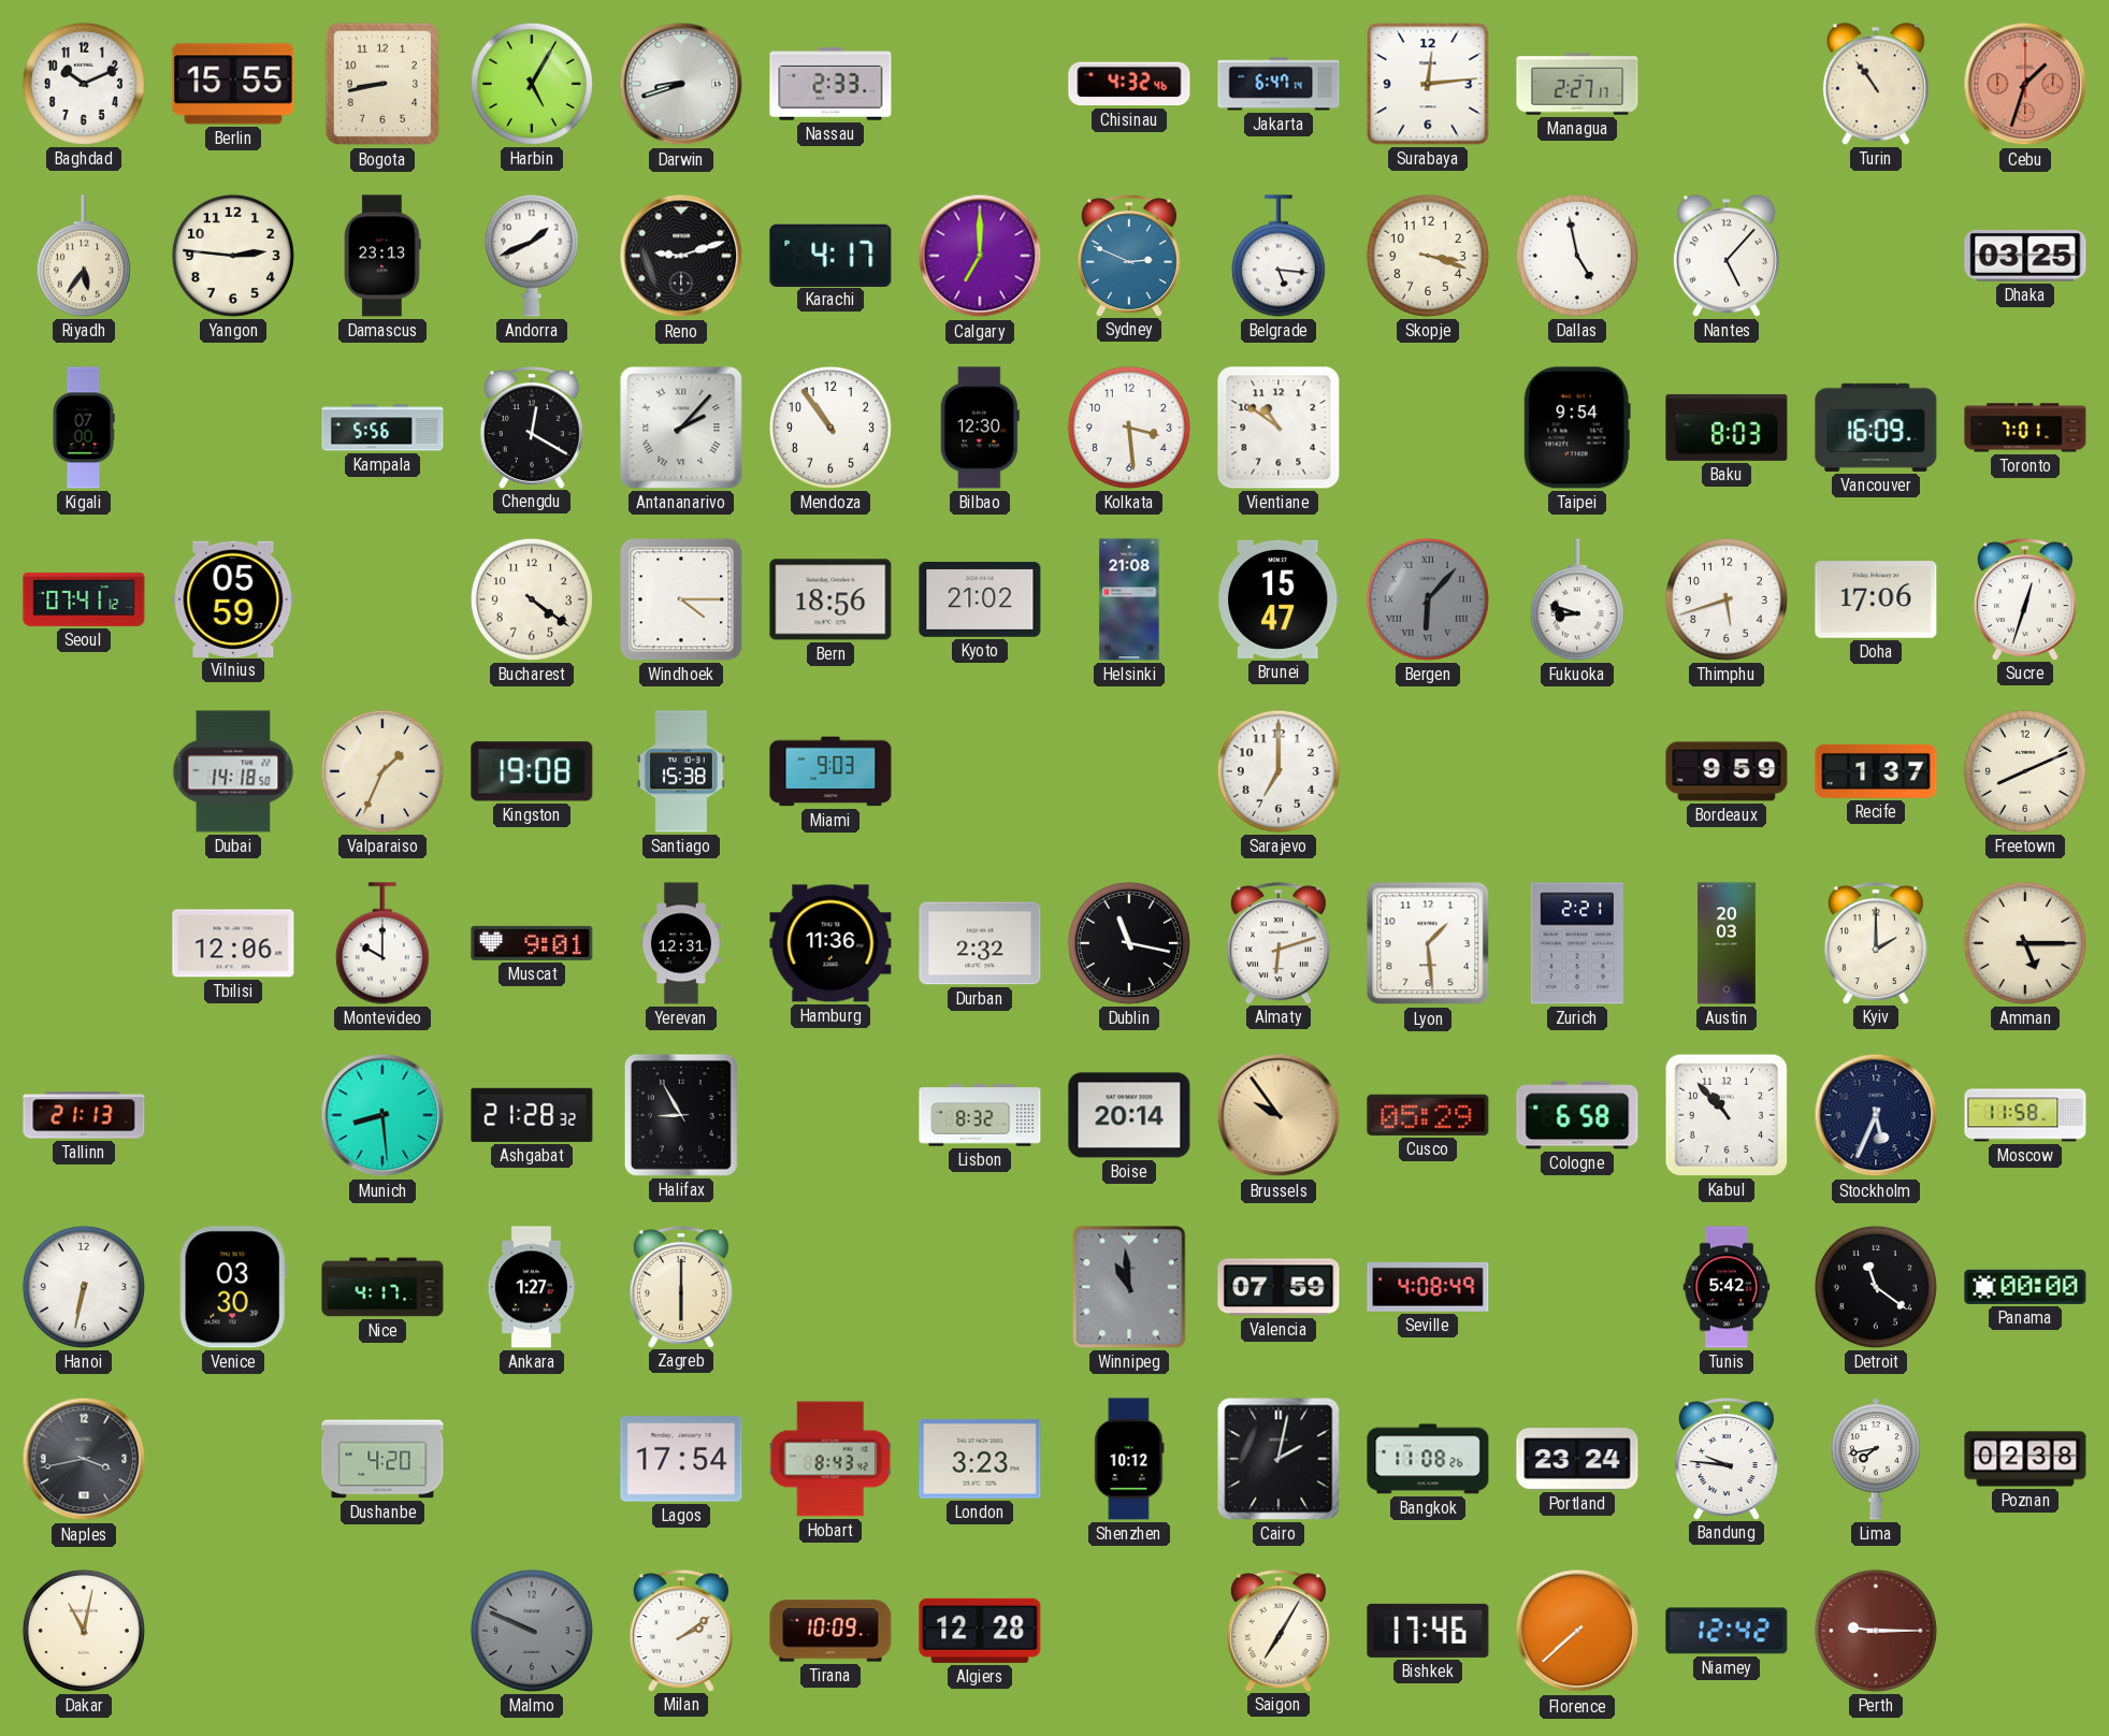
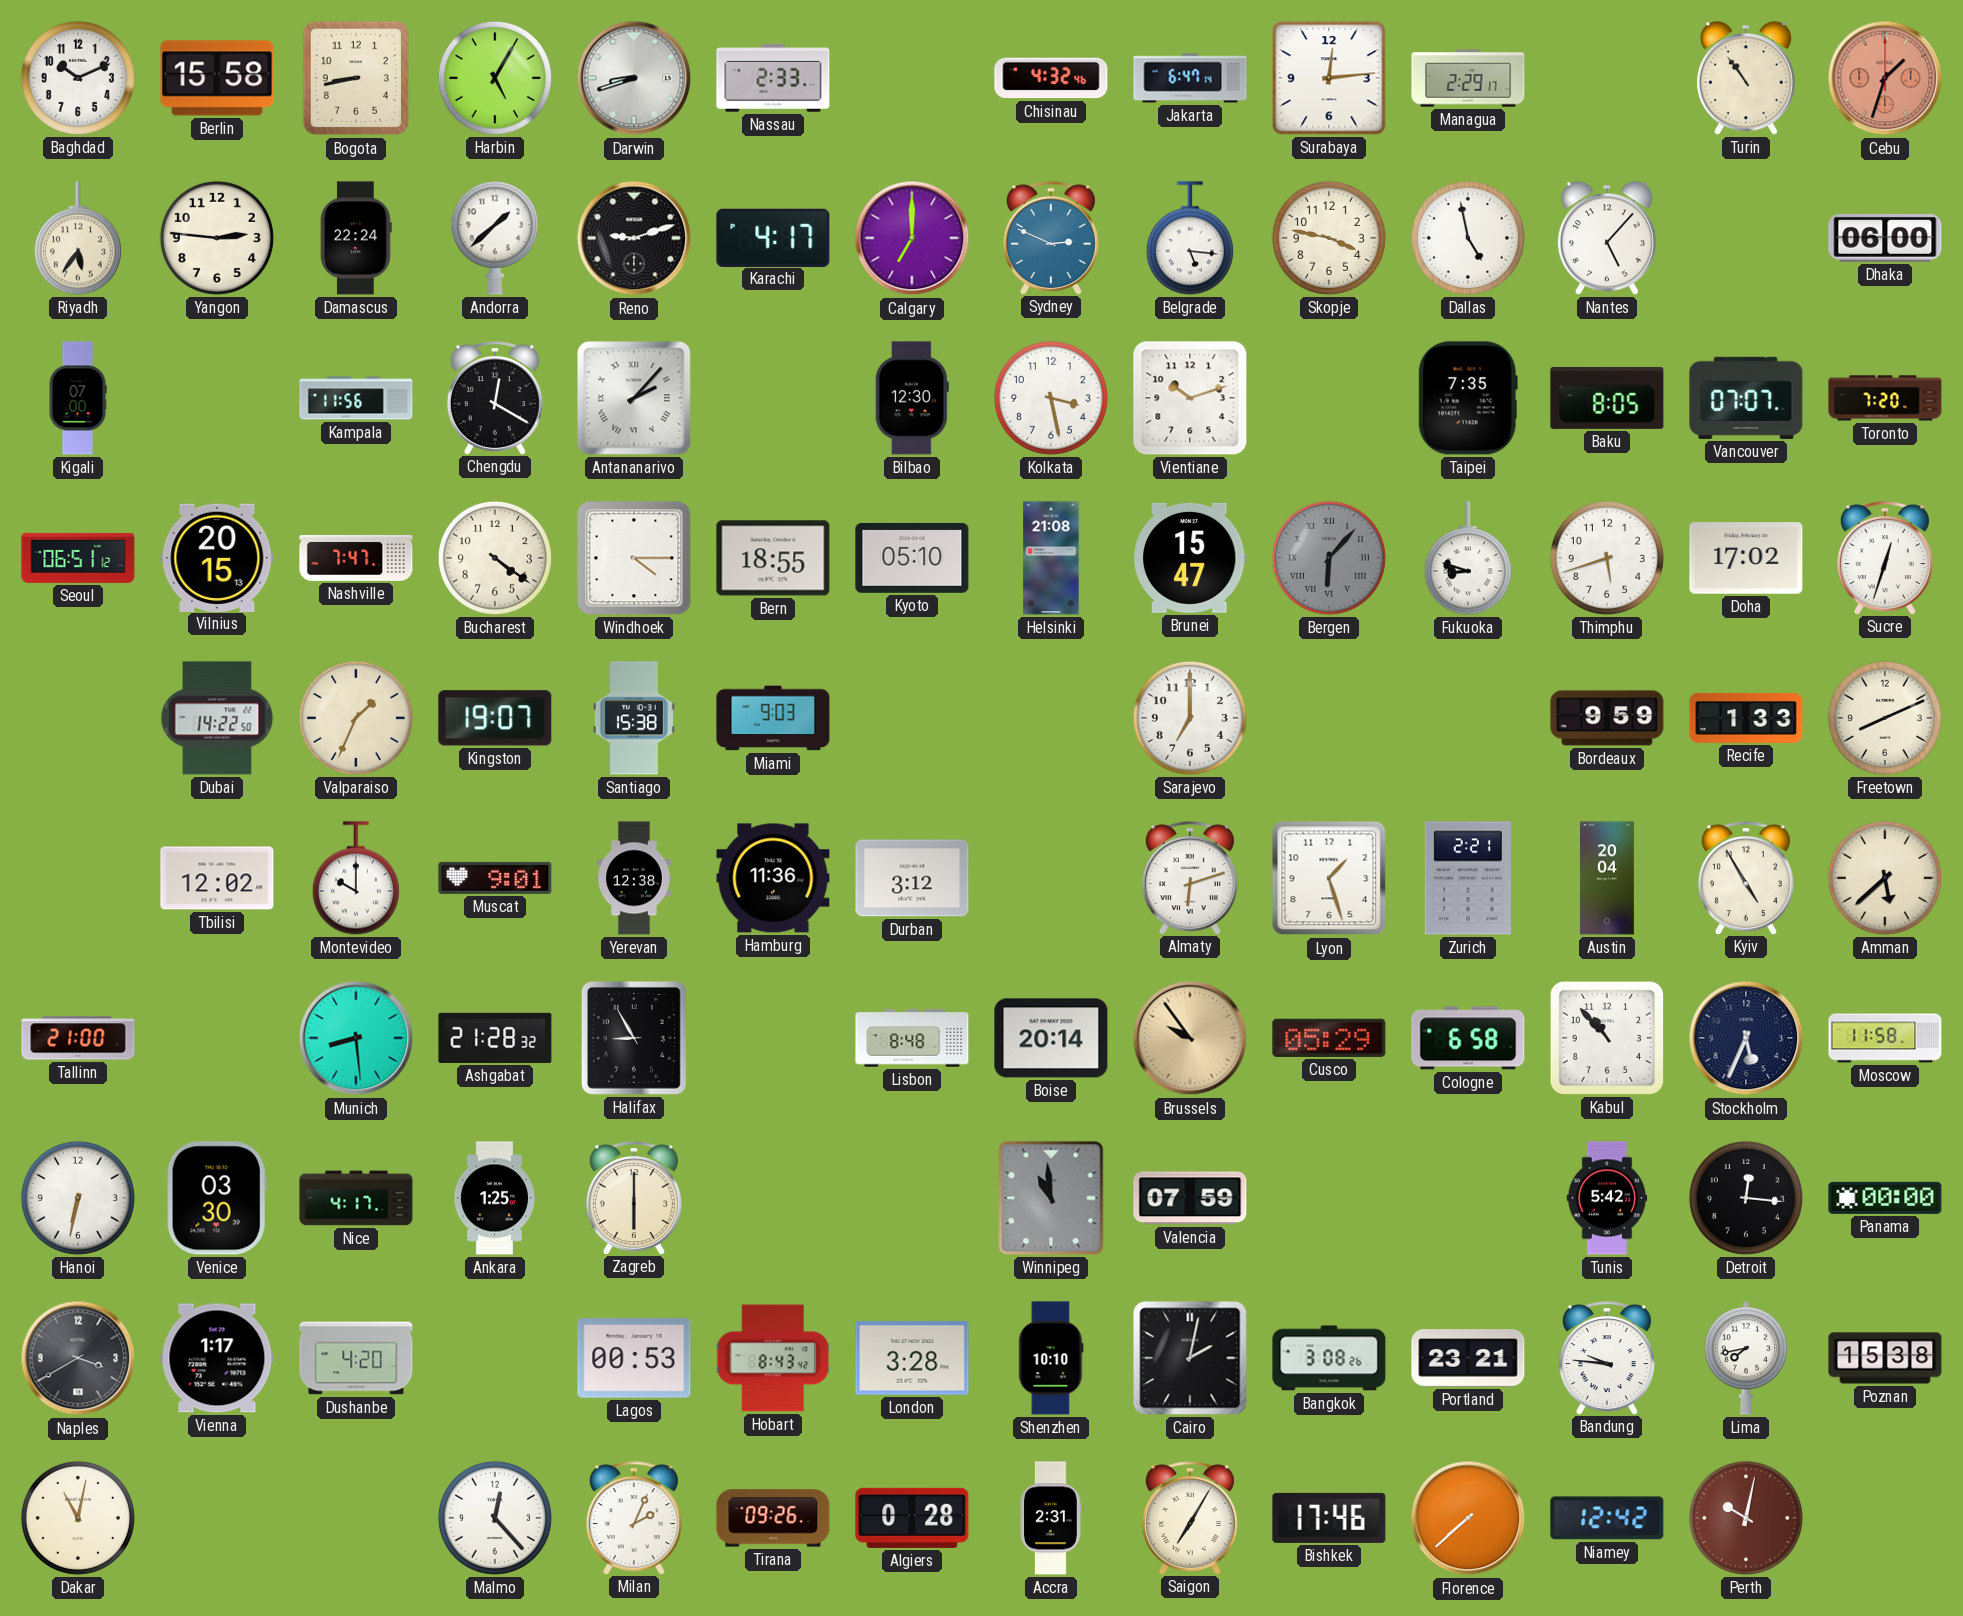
Berlin: 15:55 -> 15:58 (217, 78)
Managua: 2:27 -> 2:29 (1468, 78)
Damascus: 23:13 -> 22:24 (357, 238)
Andorra: 1:41 -> 1:38 (495, 238)
Skopje: 3:18 -> 3:47 (1329, 238)
Dhaka: 03:25 -> 06:00 (1885, 239)
Kampala: 5:56 -> 11:56 (356, 398)
Mendoza: 10:54 -> none (830, 428)
Kolkata: 3:29 -> 3:28 (1051, 398)
Vientiane: 10:51 -> 10:12 (1190, 398)
Taipei: 9:54 -> 7:35 (1468, 398)
Baku: 8:03 -> 8:05 (1607, 398)
Vancouver: 16:09 -> 07:07 (1746, 398)
Toronto: 7:01 -> 7:20 (1885, 398)
Seoul: 07:41 -> 06:51 (78, 558)
Vilnius: 05:59 -> 20:15 (217, 557)
Nashville: none -> 7:47 (356, 558)
Bern: 18:56 -> 18:55 (773, 558)
Kyoto: 21:02 -> 05:10 (912, 558)
Doha: 17:06 -> 17:02 (1746, 558)
Dubai: 14:18 -> 14:22 (217, 718)
Kingston: 19:08 -> 19:07 (495, 718)
Recife: 1:37 -> 1:33 (1746, 718)
Tbilisi: 12:06 -> 12:02 (217, 878)
Yerevan: 12:31 -> 12:38 (634, 878)
Durban: 2:32 -> 3:12 (912, 878)
Dublin: 11:17 -> none (1129, 943)
Lyon: 1:29 -> 1:27 (1329, 878)
Austin: 20:03 -> 20:04 (1607, 878)
Kyiv: 2:00 -> 4:55 (1746, 878)
Amman: 5:15 -> 5:38 (1885, 878)
Tallinn: 21:13 -> 21:00 (78, 1038)
Lisbon: 8:32 -> 8:48 (912, 1038)
Ankara: 1:27 -> 1:25 (494, 1198)
Seville: 4:08 -> none (1428, 1288)
Detroit: 11:21 -> 12:16 (1746, 1198)
Naples: 3:43 -> 3:40 (78, 1358)
Vienna: none -> 1:17 (217, 1358)
Lagos: 17:54 -> 00:53 (634, 1358)
London: 3:23 -> 3:28 (912, 1358)
Shenzhen: 10:12 -> 10:10 (1051, 1358)
Bangkok: 11:08 -> 3:08 (1329, 1358)
Portland: 23:24 -> 23:21 (1468, 1358)
Poznan: 02:38 -> 15:38 (1885, 1358)
Malmo: 9:49 -> 12:23 (495, 1518)
Malmo dial: grey -> white (495, 1518)
Milan: 2:09 -> 2:04 (634, 1518)
Tirana: 10:09 -> 09:26 (773, 1518)
Algiers: 12:28 -> 0:28 (912, 1518)
Accra: none -> 2:31 (1051, 1518)
Perth: 9:15 -> 10:02 (1746, 1518)
